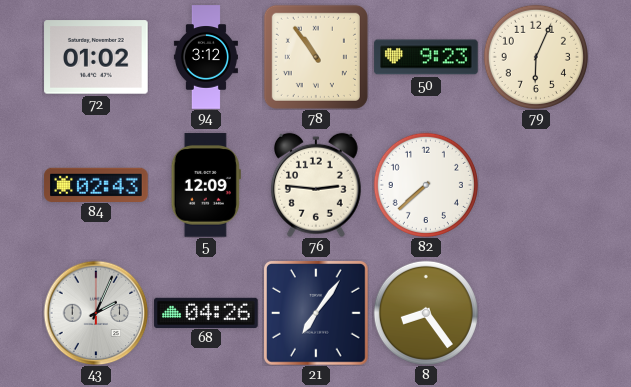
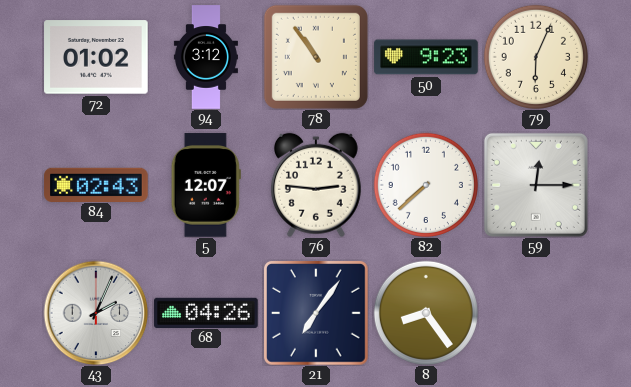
5: 12:09 -> 12:07 (206, 185)
59: none -> 12:15 (536, 185)
